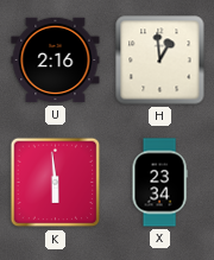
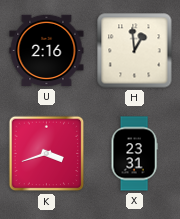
K: 5:59 -> 3:42 (47, 154)
X: 23:34 -> 23:31 (134, 154)
